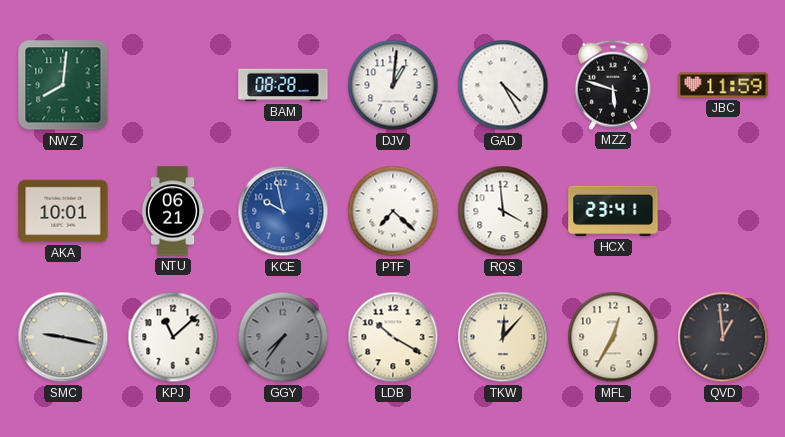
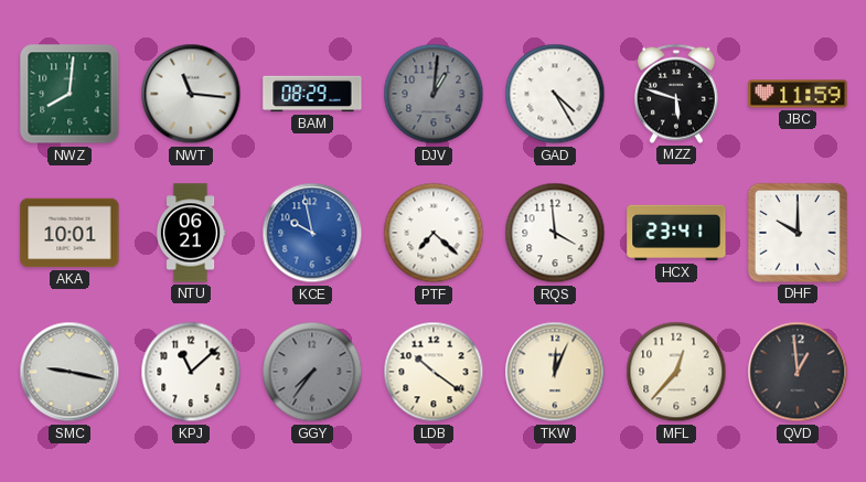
NWT: none -> 11:16 (191, 94)
BAM: 08:28 -> 08:29 (312, 94)
DJV dial: white -> grey (434, 94)
DHF: none -> 10:00 (798, 233)
LDB: 10:20 -> 10:21 (434, 372)
TKW: 12:07 -> 12:04 (555, 372)
MFL: 12:35 -> 12:37 (676, 372)
